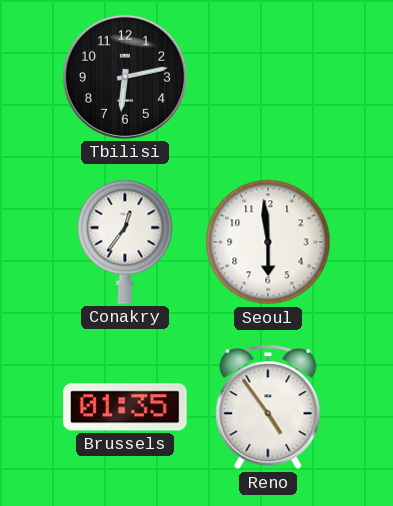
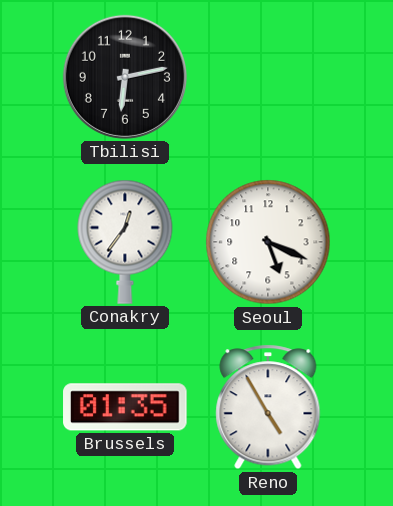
Seoul: 5:59 -> 5:19 (268, 242)
Reno: 4:54 -> 4:55 (268, 407)
